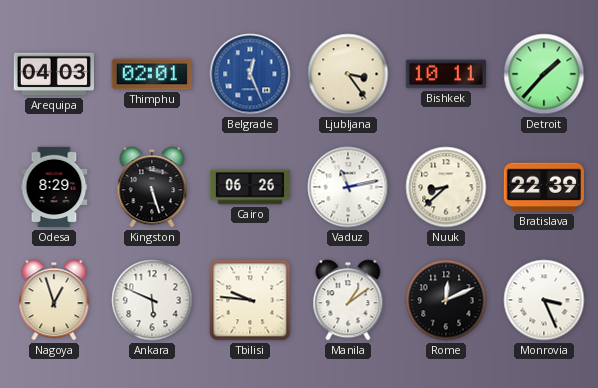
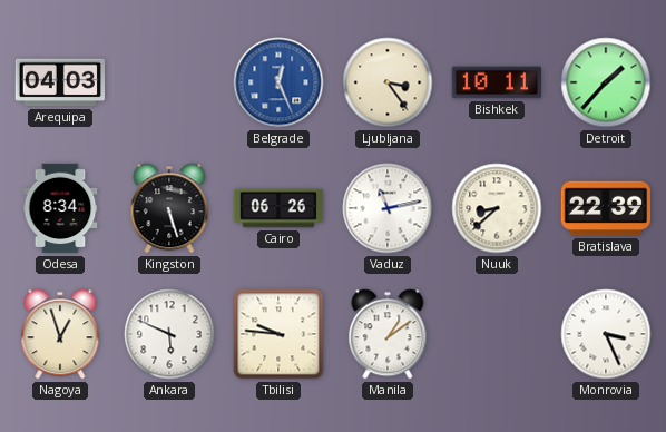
Thimphu: 02:01 -> none (151, 74)
Odesa: 8:29 -> 8:34 (60, 208)
Rome: 12:11 -> none (446, 300)
